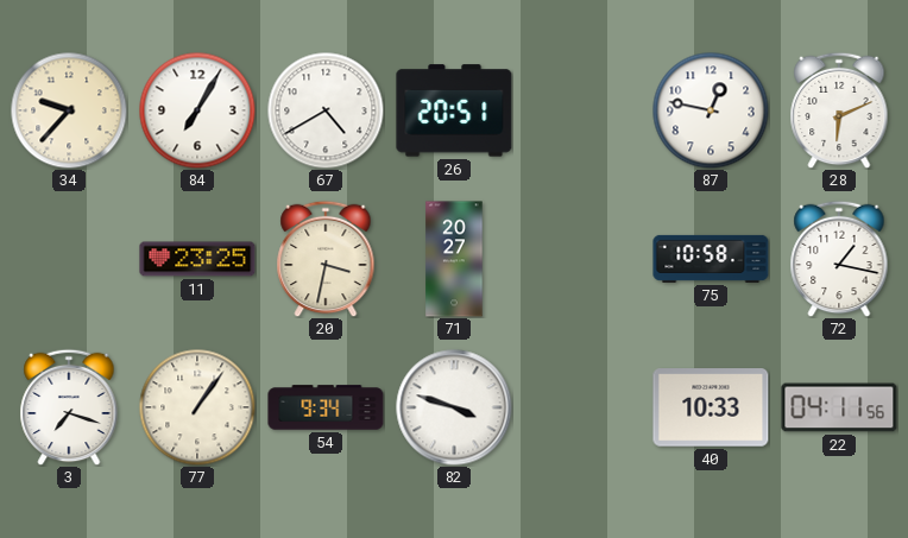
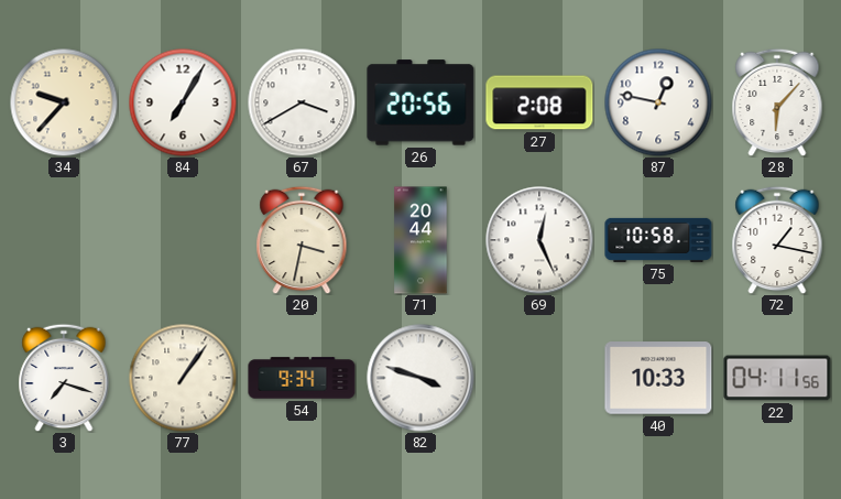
67: 4:40 -> 3:40 (302, 102)
26: 20:51 -> 20:56 (420, 102)
27: none -> 2:08 (539, 102)
28: 6:11 -> 6:07 (777, 102)
11: 23:25 -> none (197, 259)
71: 20:27 -> 20:44 (420, 240)
69: none -> 12:26 (539, 240)
